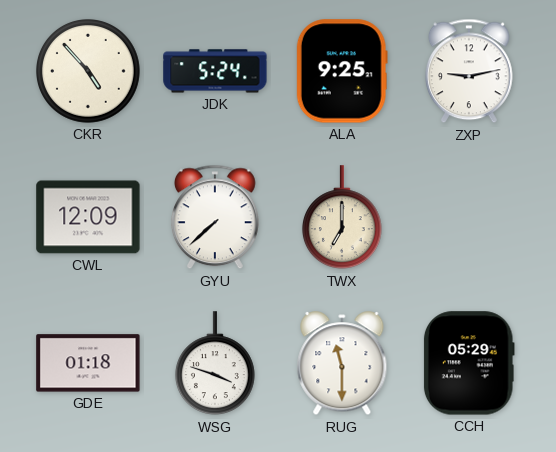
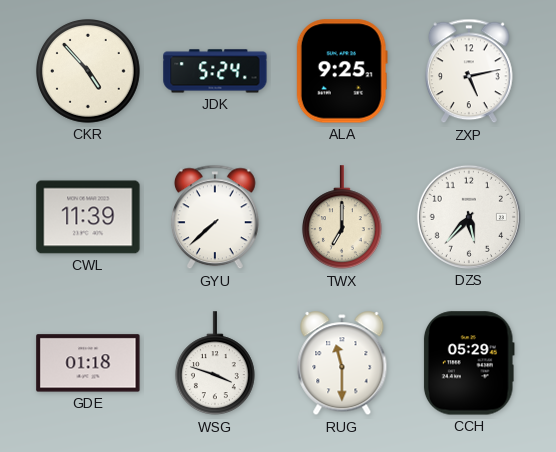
ZXP: 9:13 -> 5:13 (470, 71)
CWL: 12:09 -> 11:39 (88, 217)
DZS: none -> 5:37 (469, 217)
